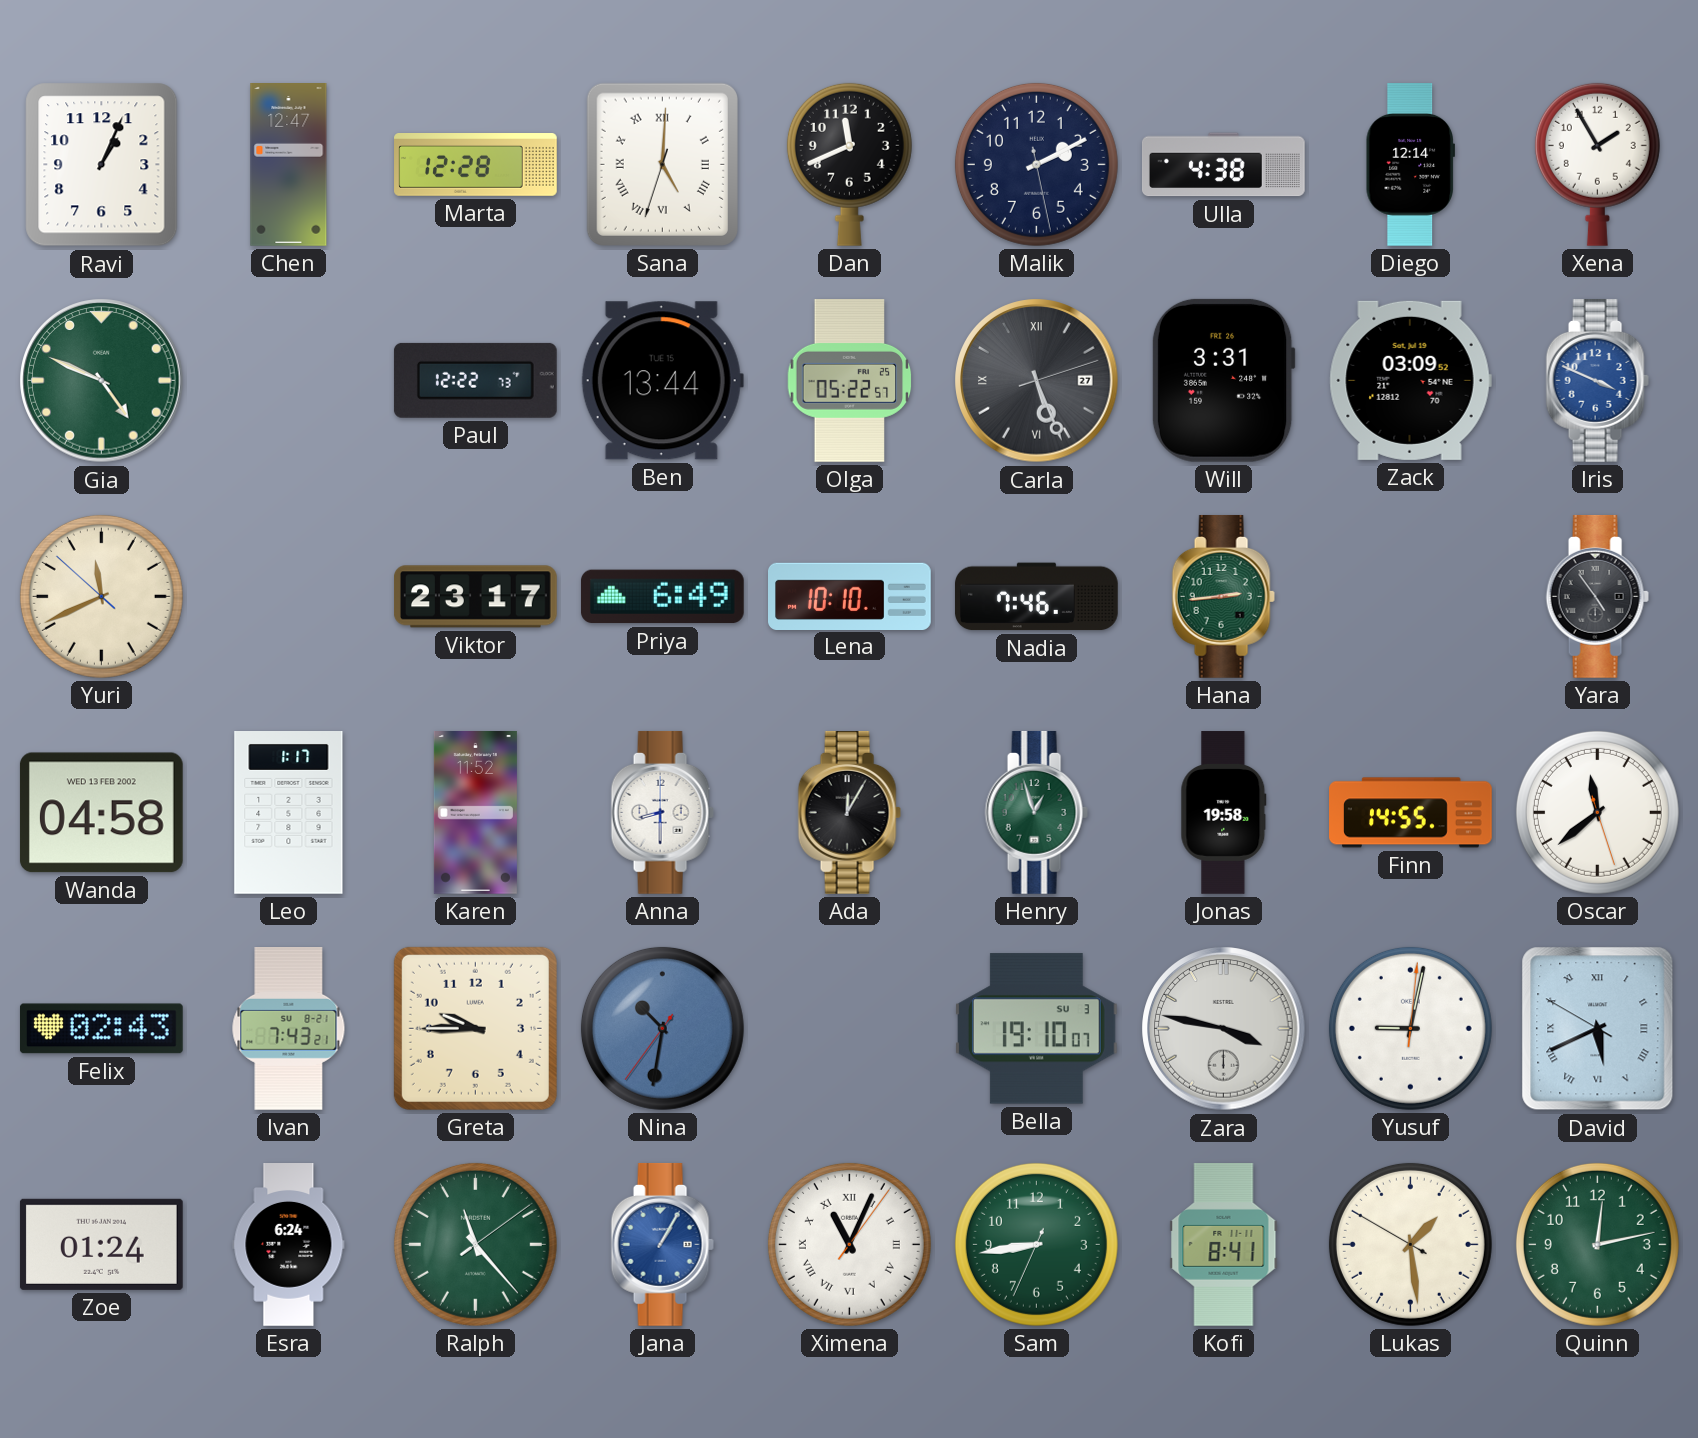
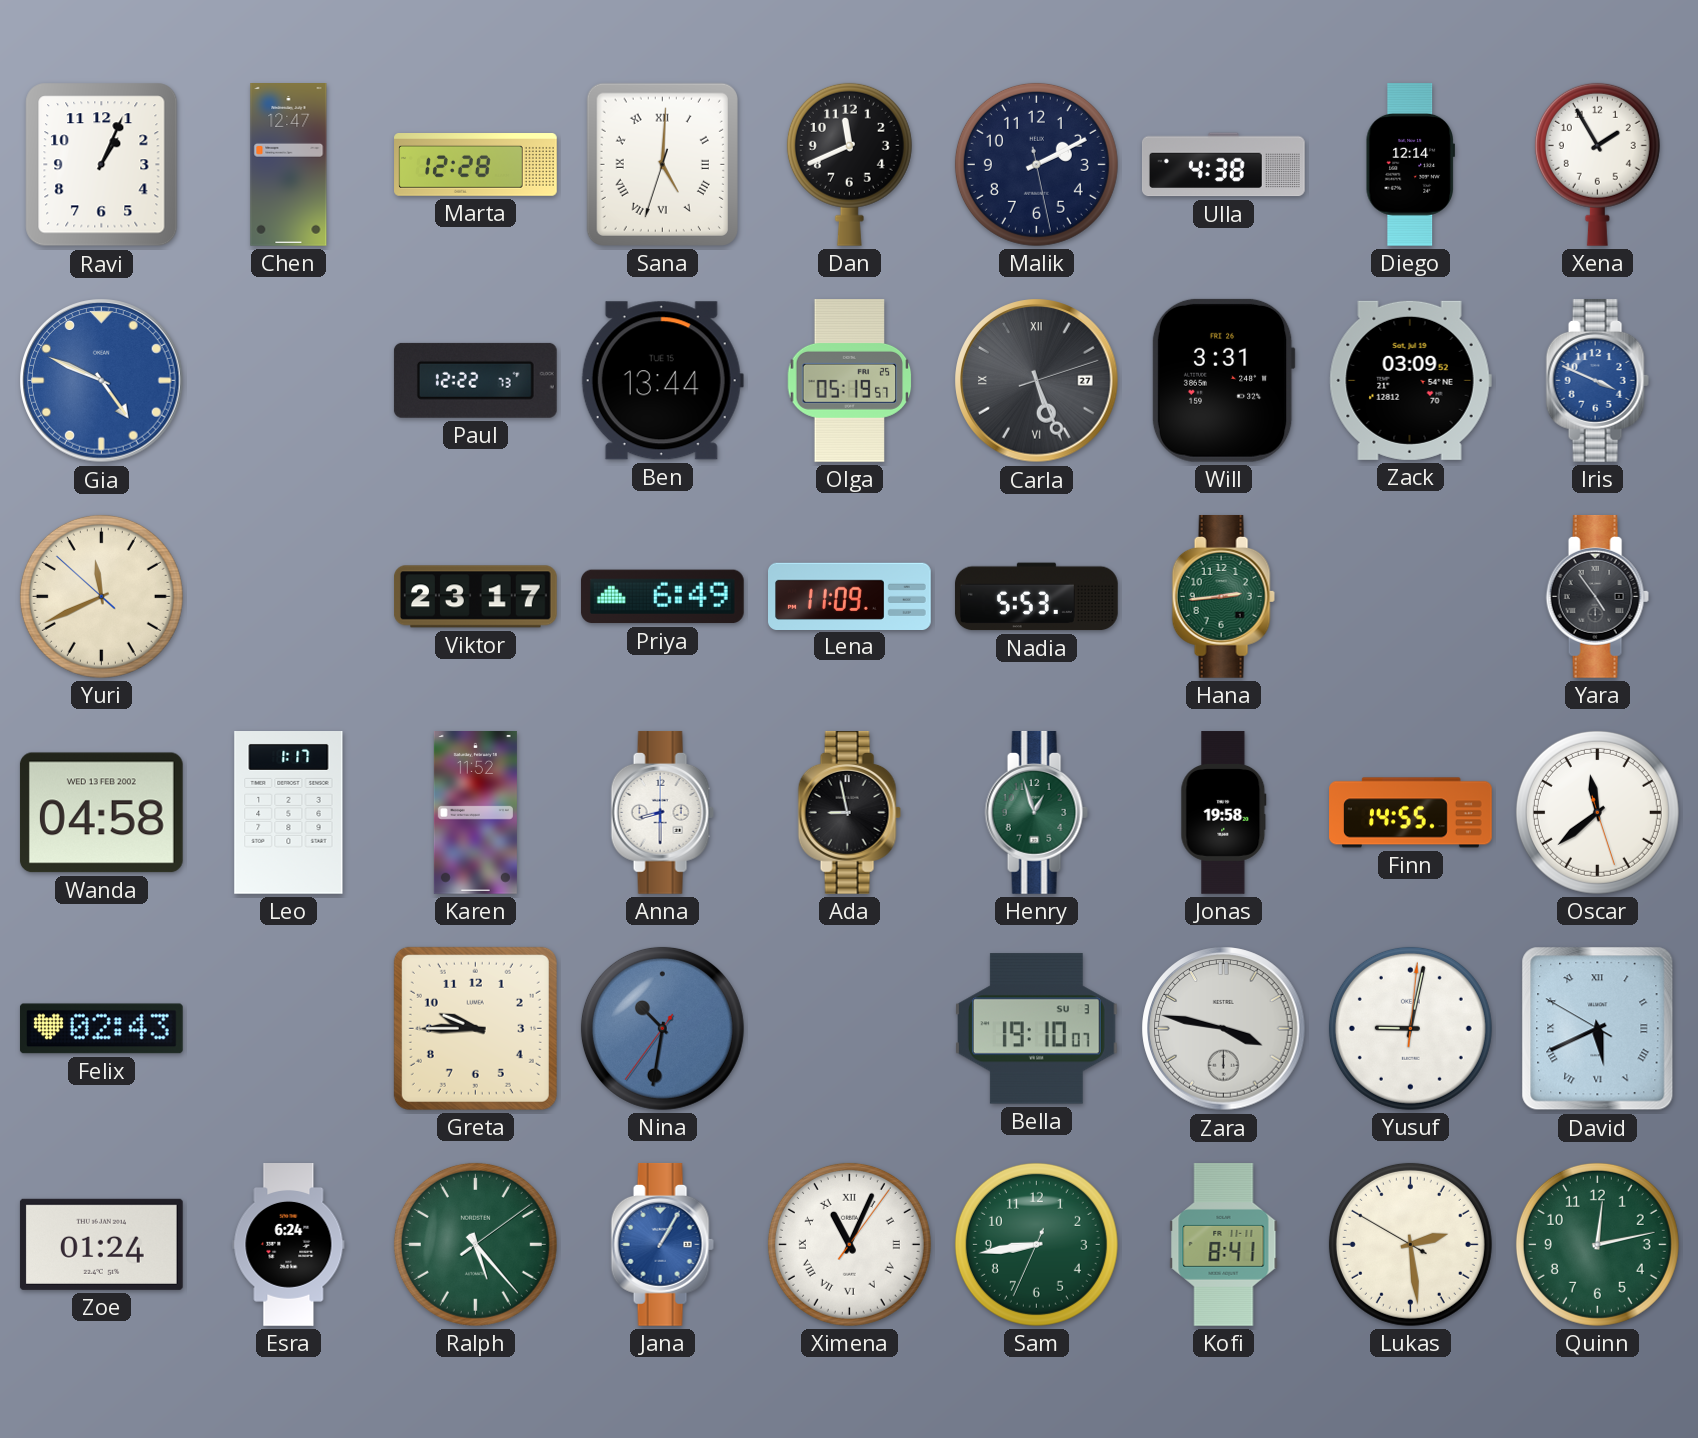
Gia dial: green -> blue (102, 381)
Olga: 05:22 -> 05:19 (850, 381)
Lena: 10:10 -> 11:09 (850, 596)
Nadia: 7:46 -> 5:53 (1036, 597)
Ada: 12:05 -> 8:58 (849, 812)
Ivan: 7:43 -> none (289, 1029)
Ralph: 11:23 -> 5:23 (475, 1244)
Lukas: 1:28 -> 2:28 (1410, 1244)
